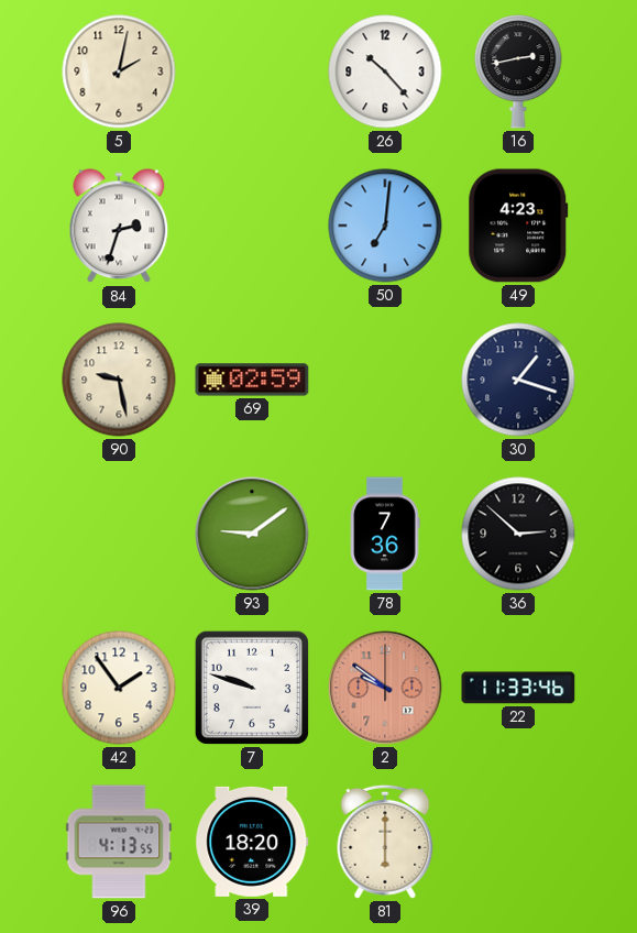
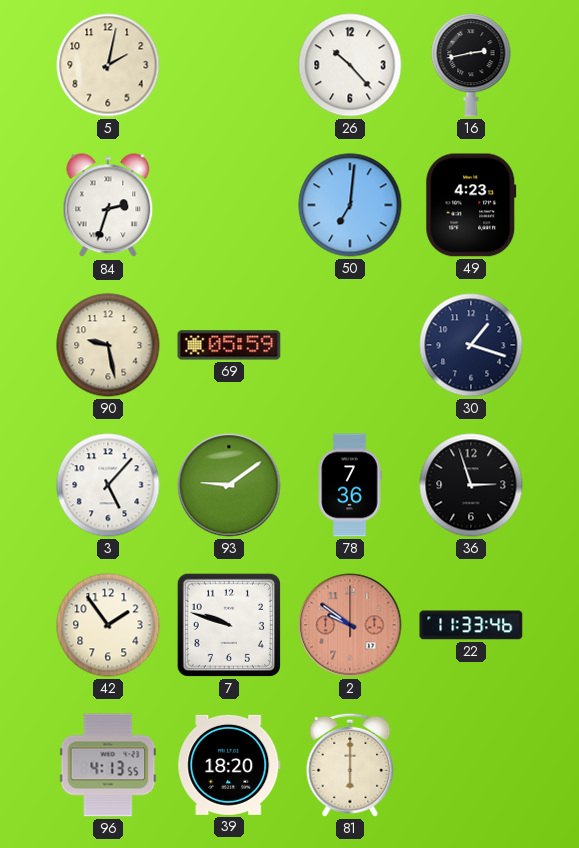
69: 02:59 -> 05:59 (229, 345)
3: none -> 5:07 (108, 485)
36: 2:52 -> 2:57 (471, 485)
